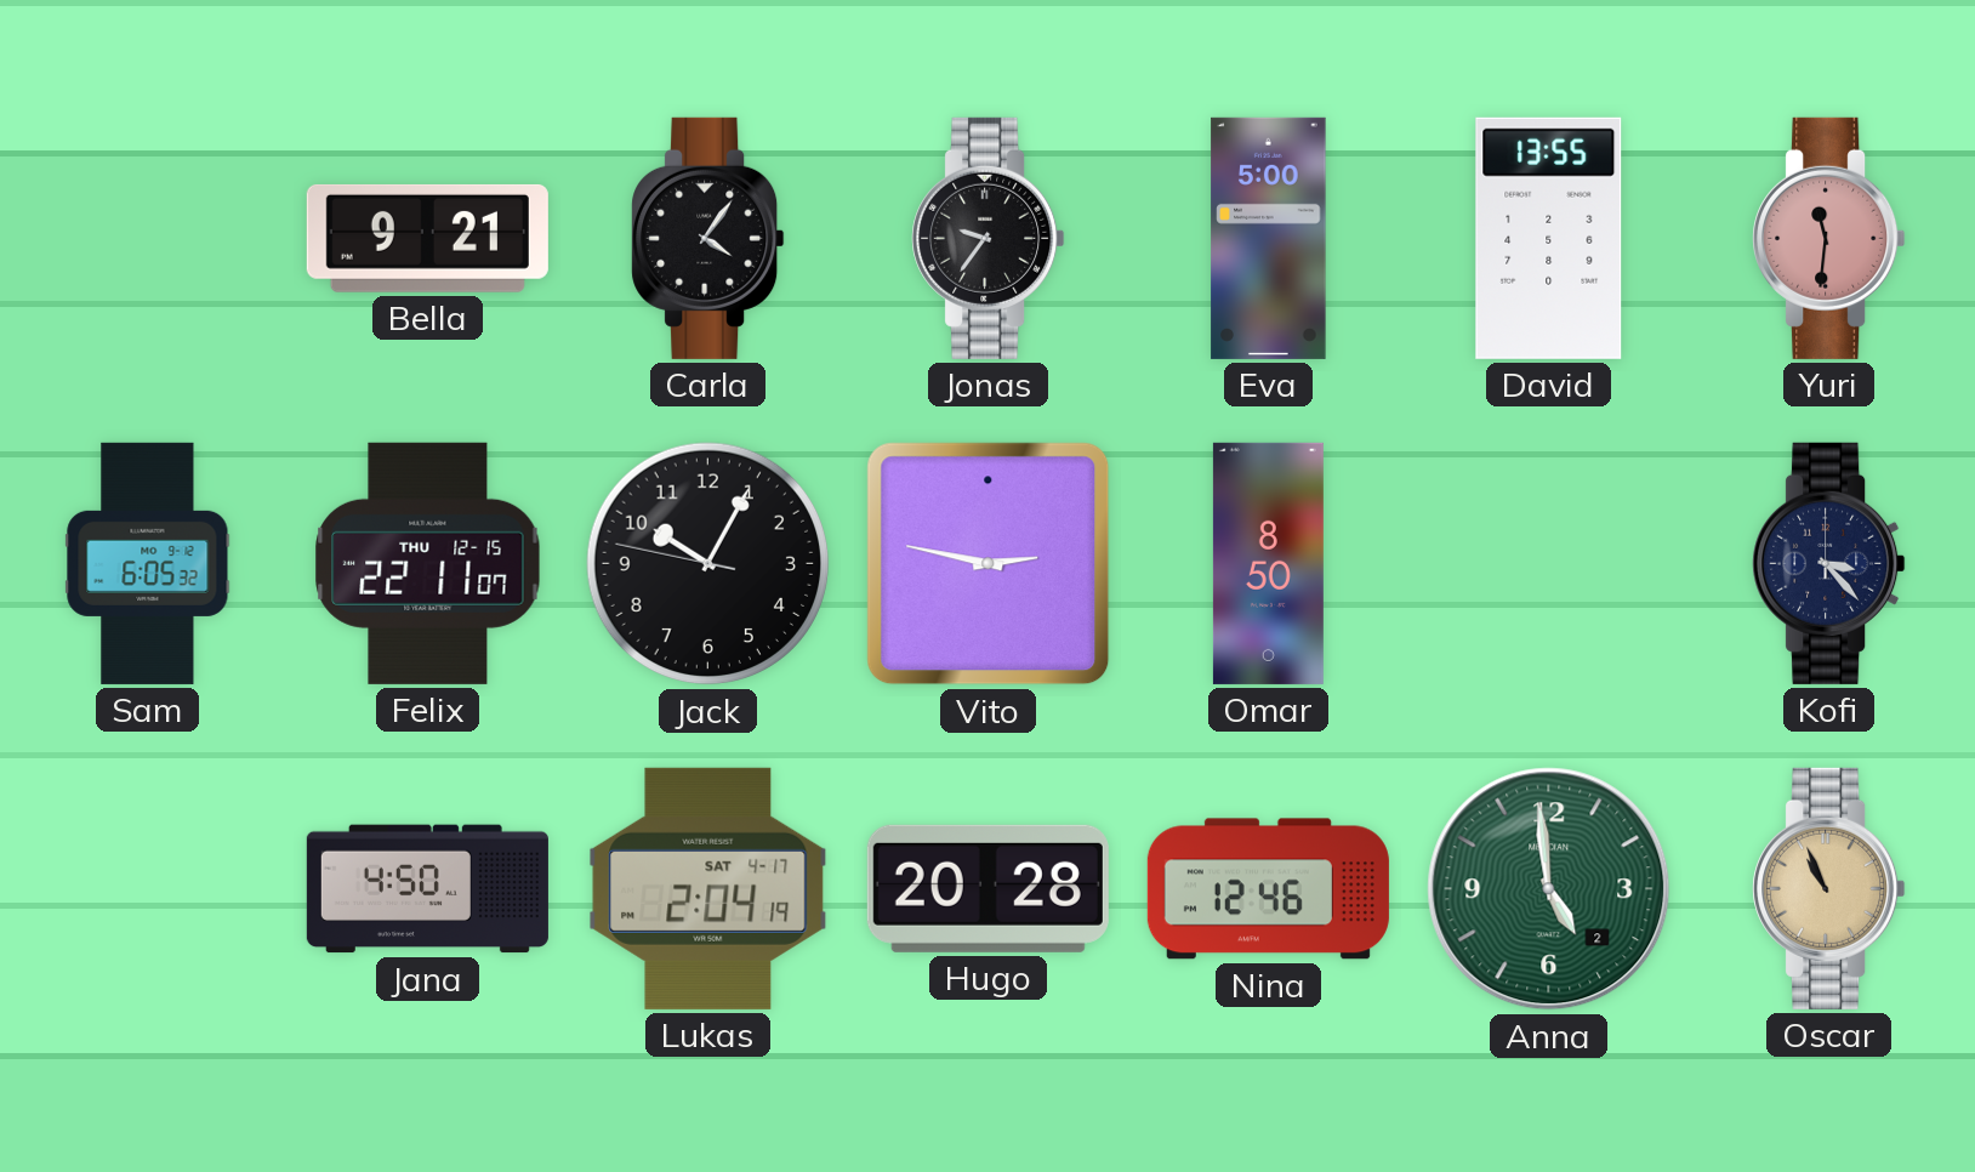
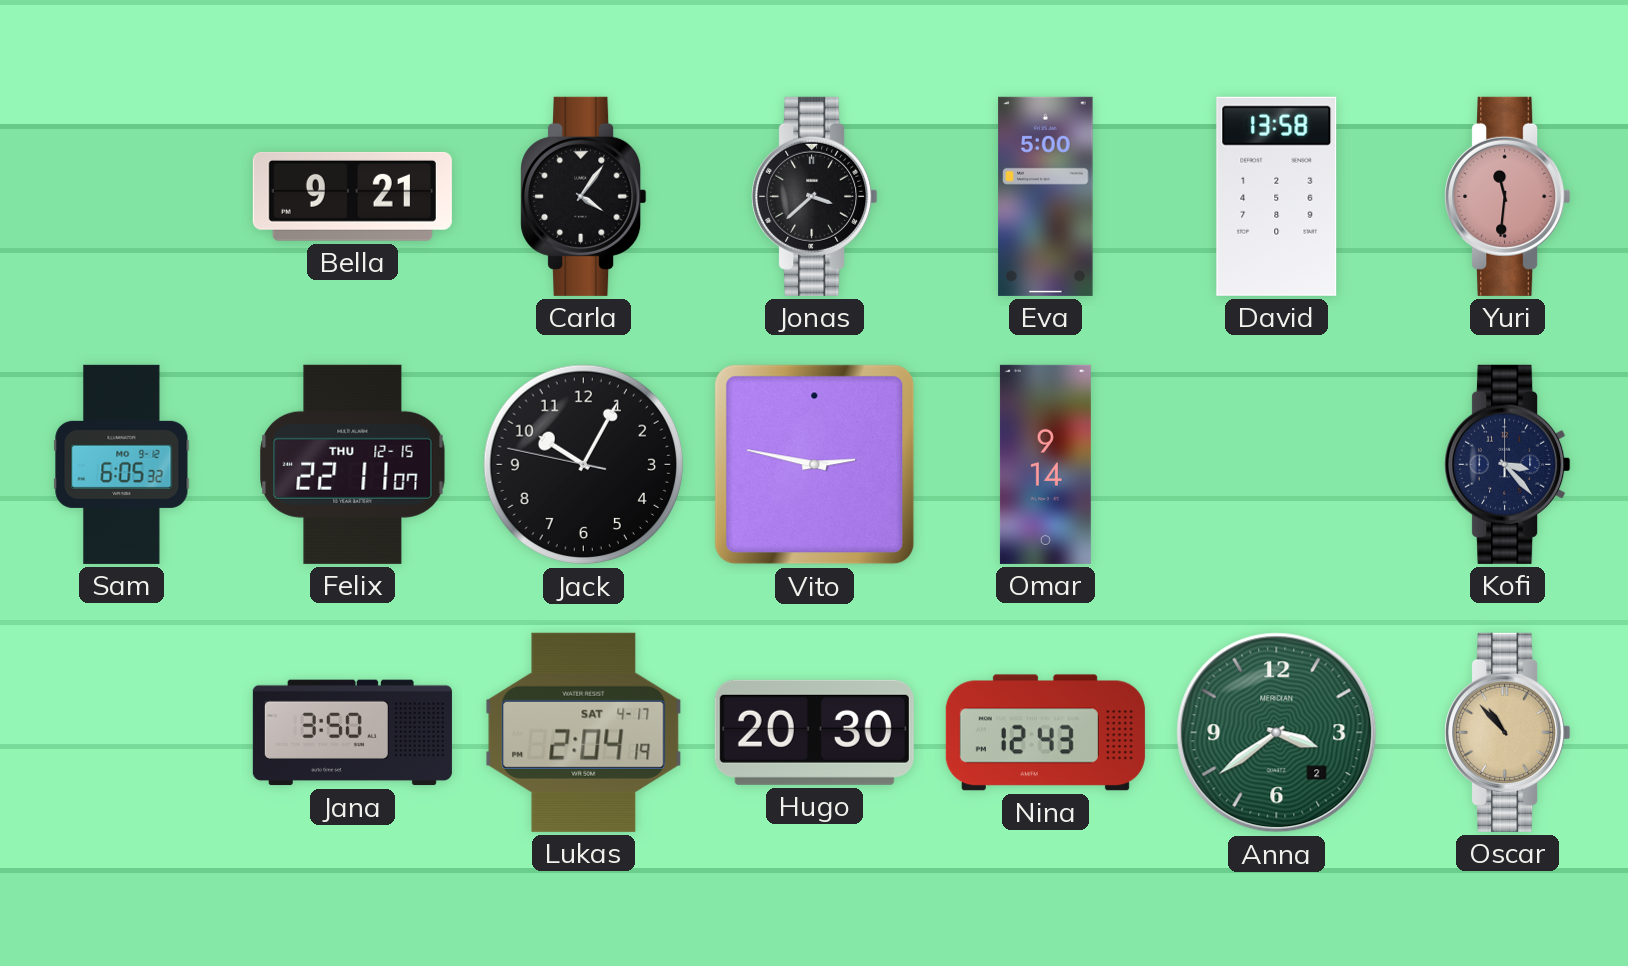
Jonas: 9:36 -> 3:38 (815, 196)
David: 13:55 -> 13:58 (1277, 196)
Omar: 8:50 -> 9:14 (1045, 464)
Jana: 4:50 -> 3:50 (352, 733)
Hugo: 20:28 -> 20:30 (814, 732)
Nina: 12:46 -> 12:43 (1045, 733)
Anna: 4:59 -> 3:39 (1277, 733)
Oscar: 10:56 -> 10:53 (1508, 732)
